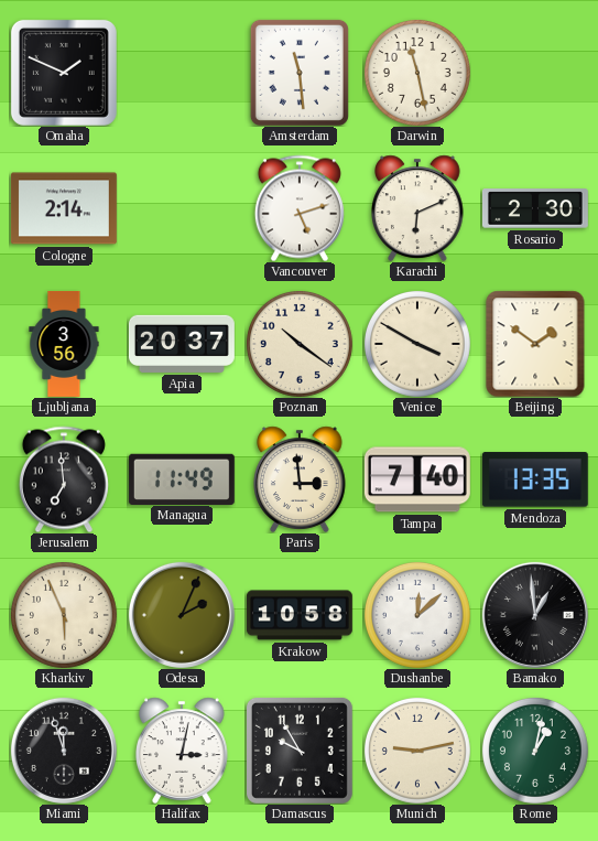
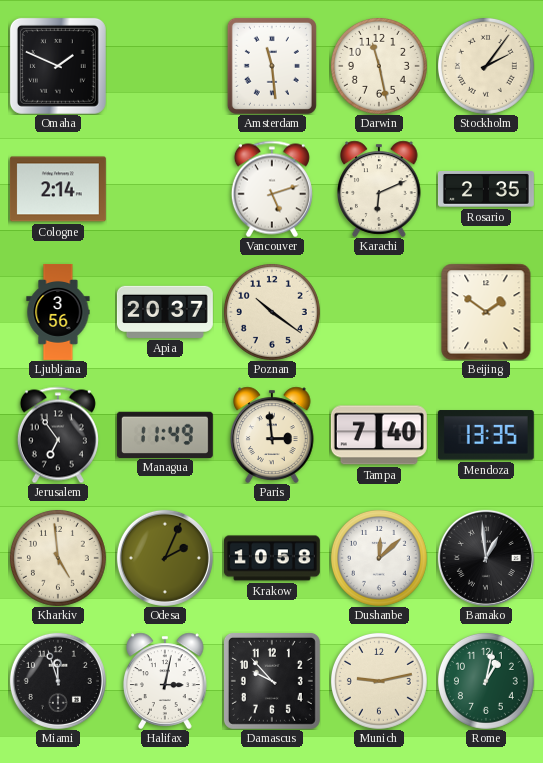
Stockholm: none -> 2:06 (486, 66)
Rosario: 2:30 -> 2:35 (486, 189)
Venice: 3:50 -> none (417, 344)
Jerusalem: 6:59 -> 6:54 (58, 435)
Kharkiv: 5:56 -> 4:59 (58, 558)
Damascus: 9:55 -> 9:53 (272, 681)
